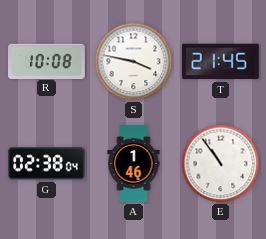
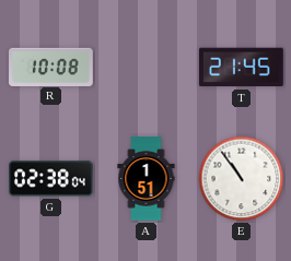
S: 3:47 -> none (134, 62)
A: 1:46 -> 1:51 (147, 179)
